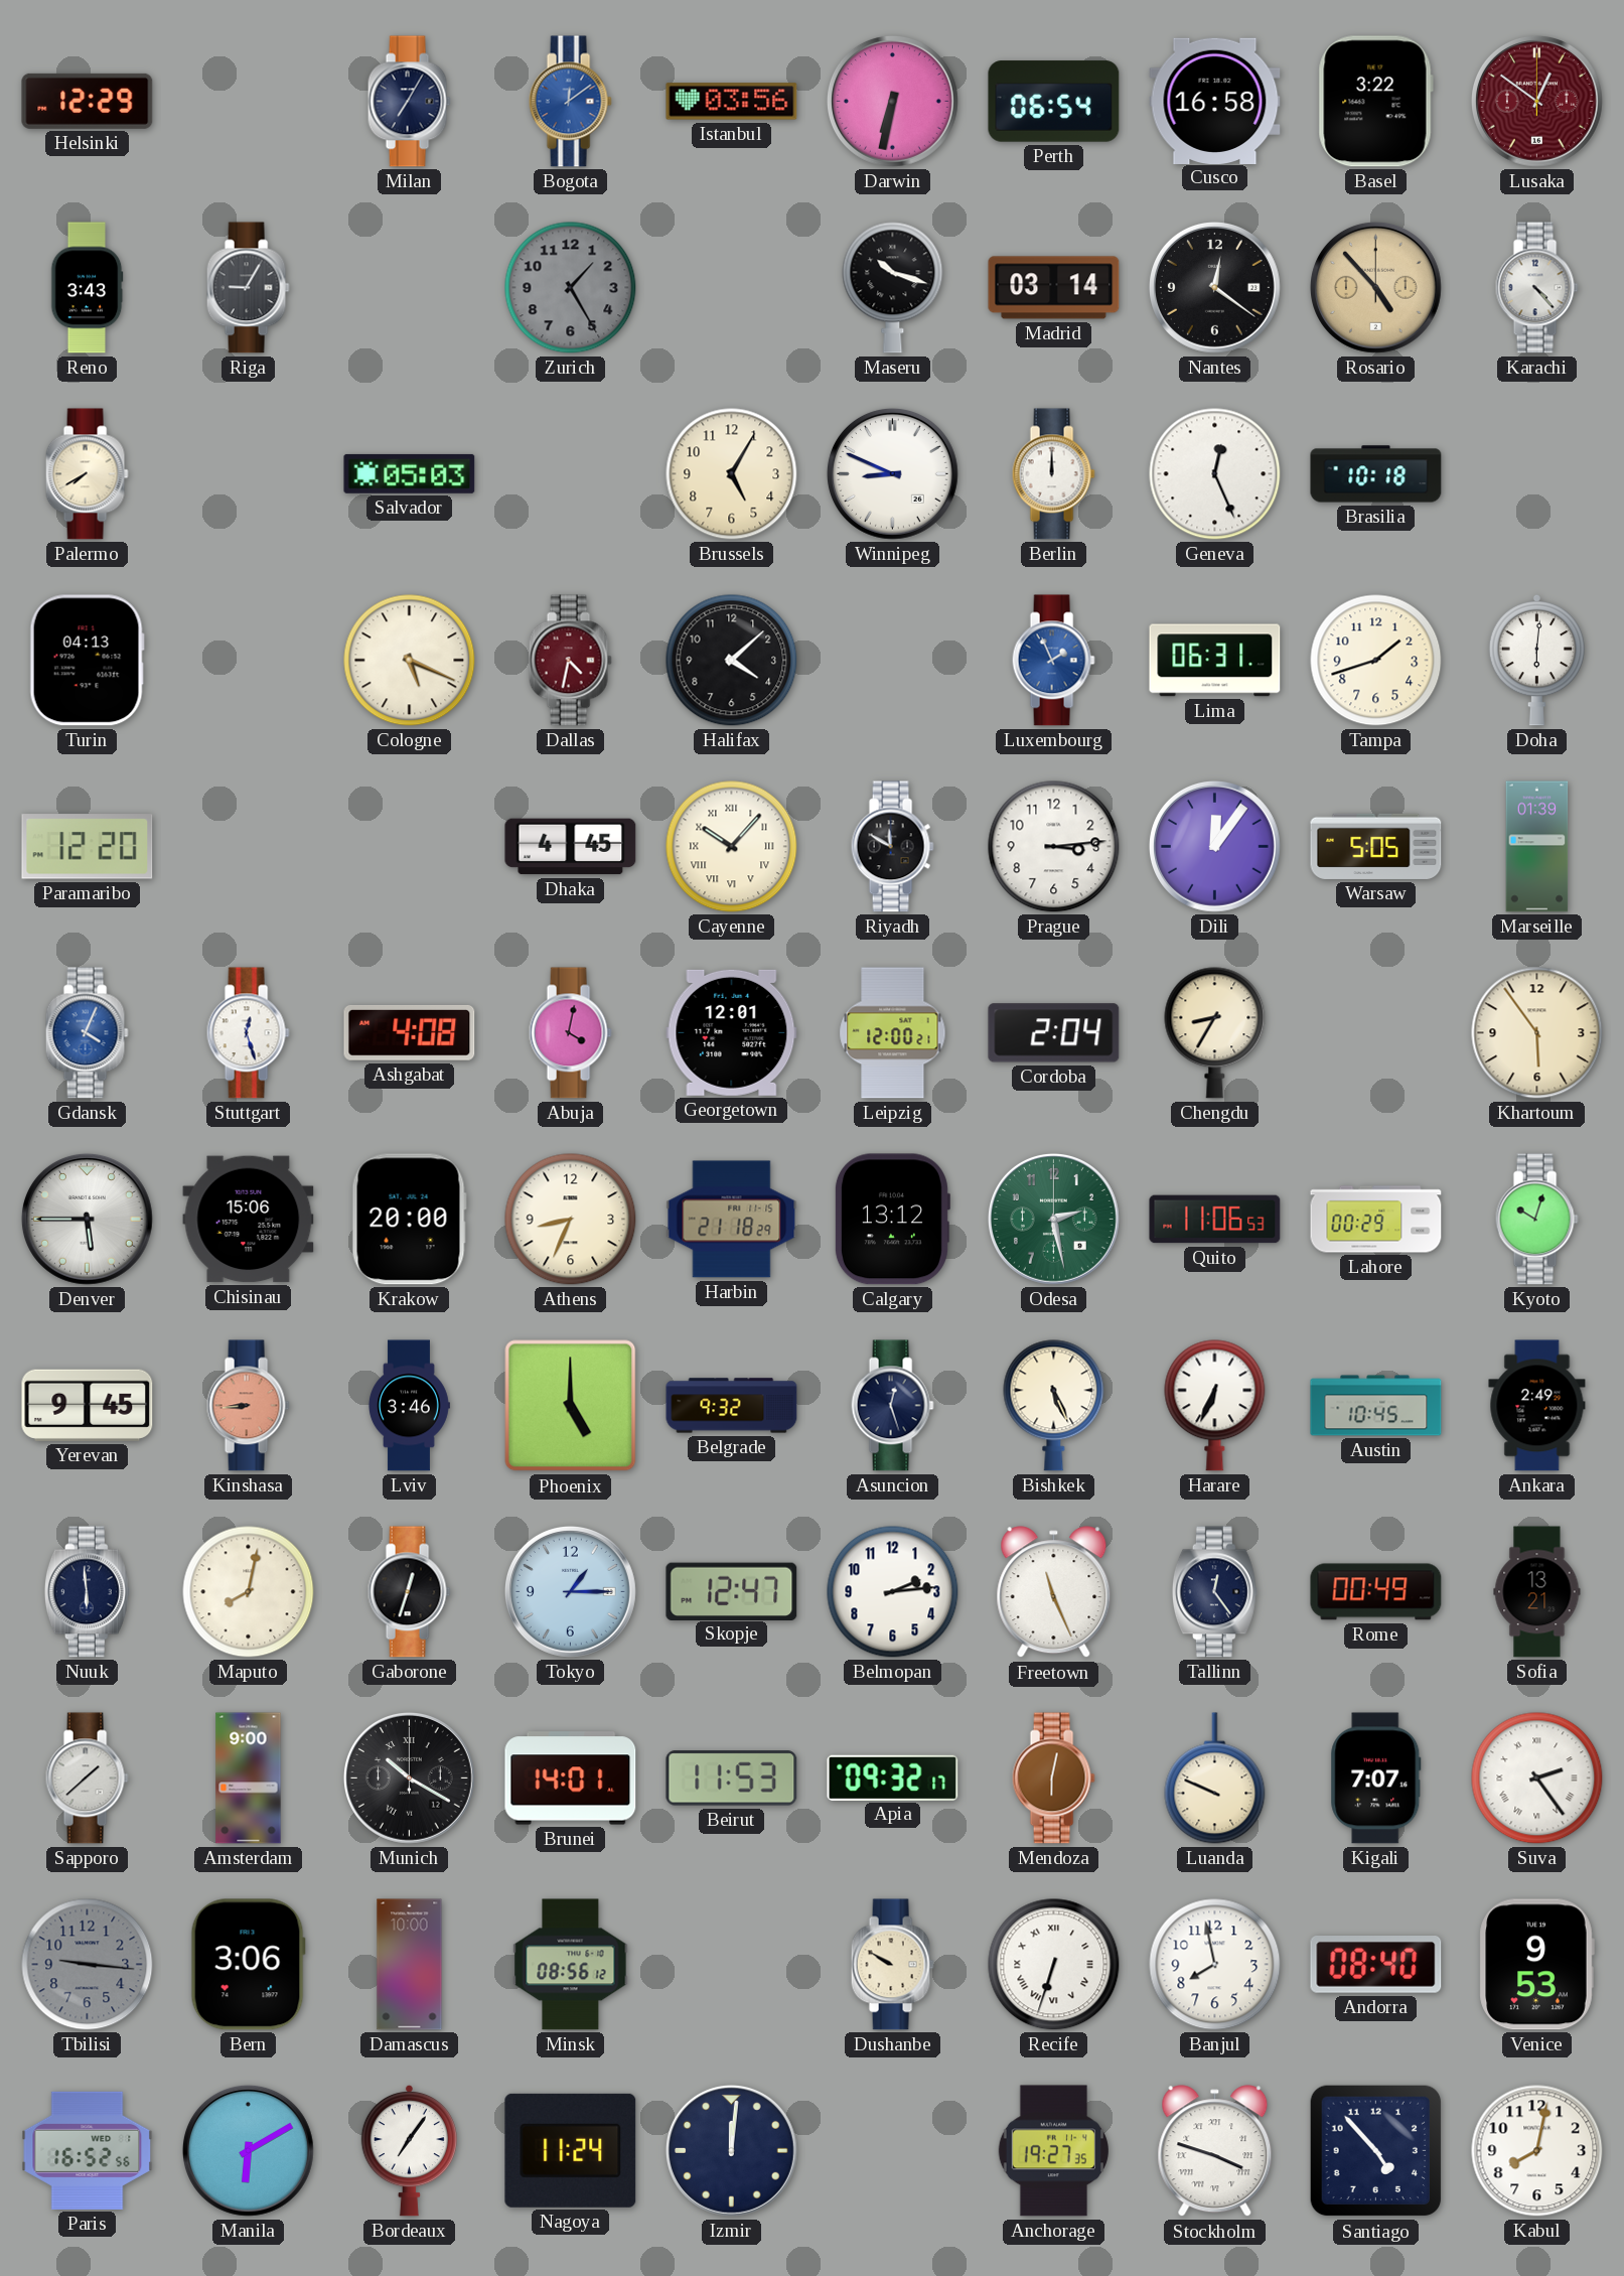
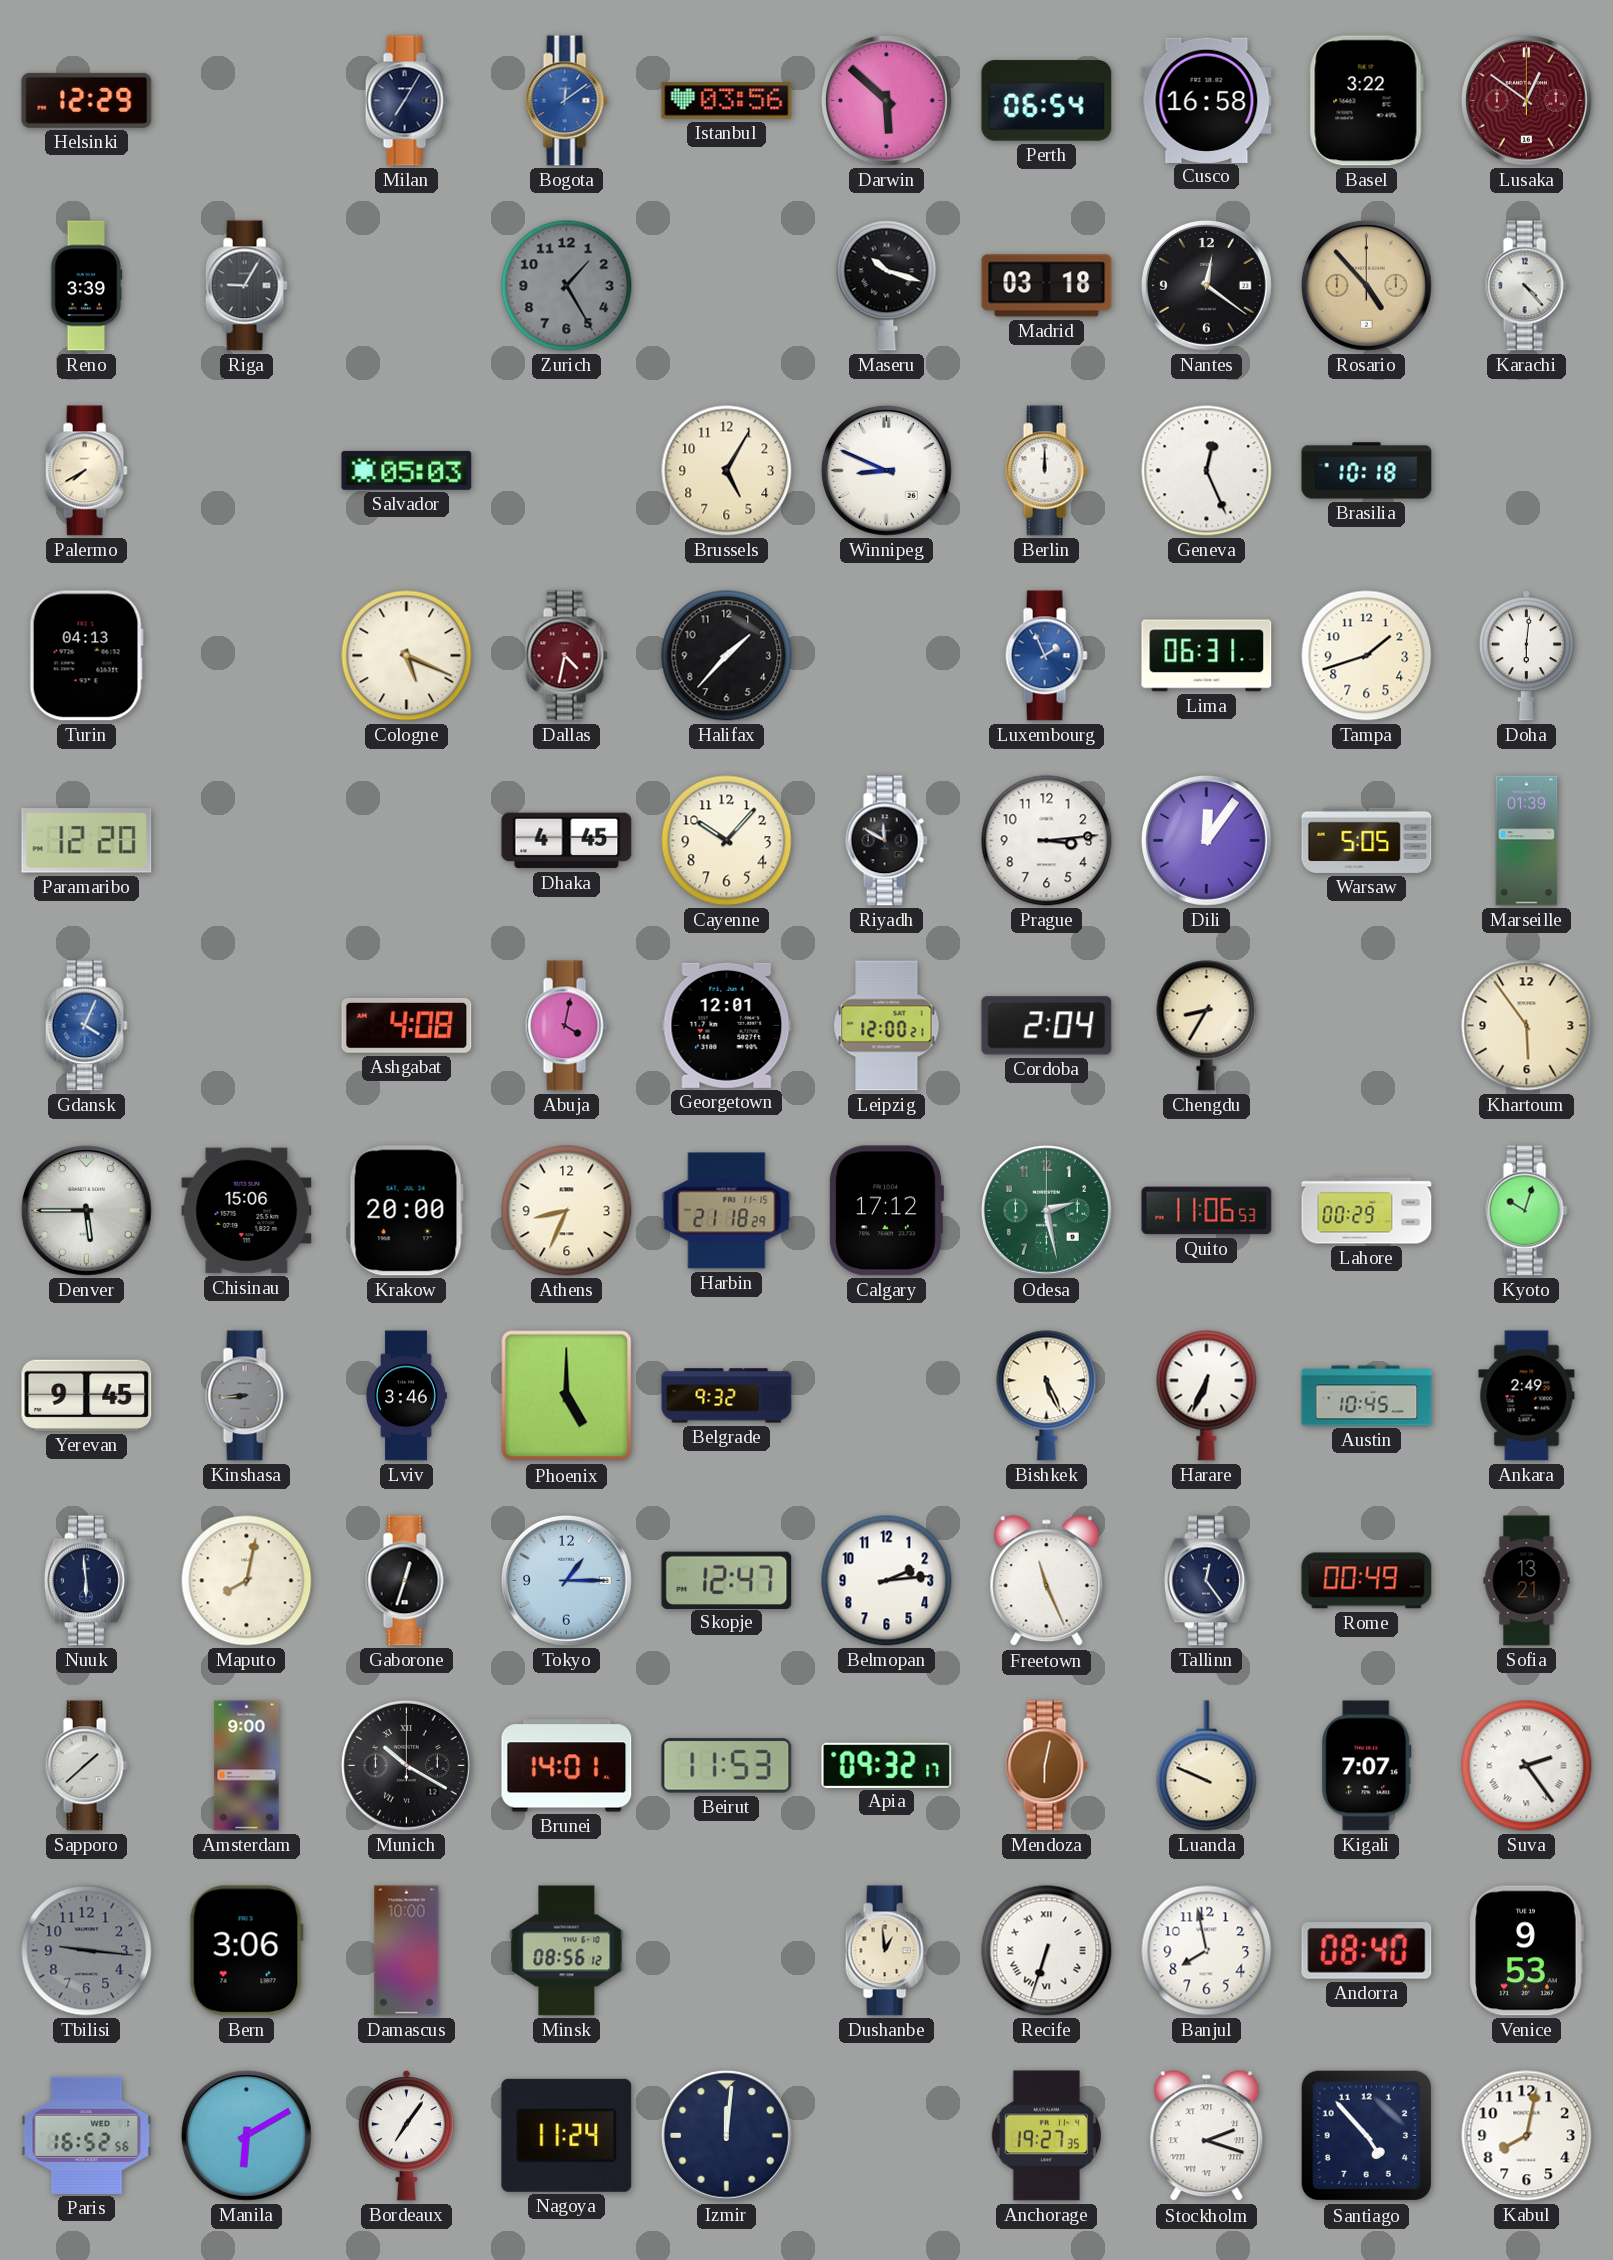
Darwin: 6:32 -> 5:52 (886, 100)
Reno: 3:43 -> 3:39 (86, 286)
Madrid: 03:14 -> 03:18 (1047, 286)
Halifax: 4:08 -> 1:37 (727, 656)
Cayenne numerals: Roman -> Arabic (727, 841)
Stuttgart: 12:27 -> none (248, 1033)
Calgary: 13:12 -> 17:12 (886, 1211)
Kinshasa dial: salmon -> grey (246, 1396)
Asuncion: 12:27 -> none (892, 1406)
Dushanbe: 9:50 -> 12:59 (886, 1951)
Stockholm: 3:48 -> 2:18 (1207, 2136)
